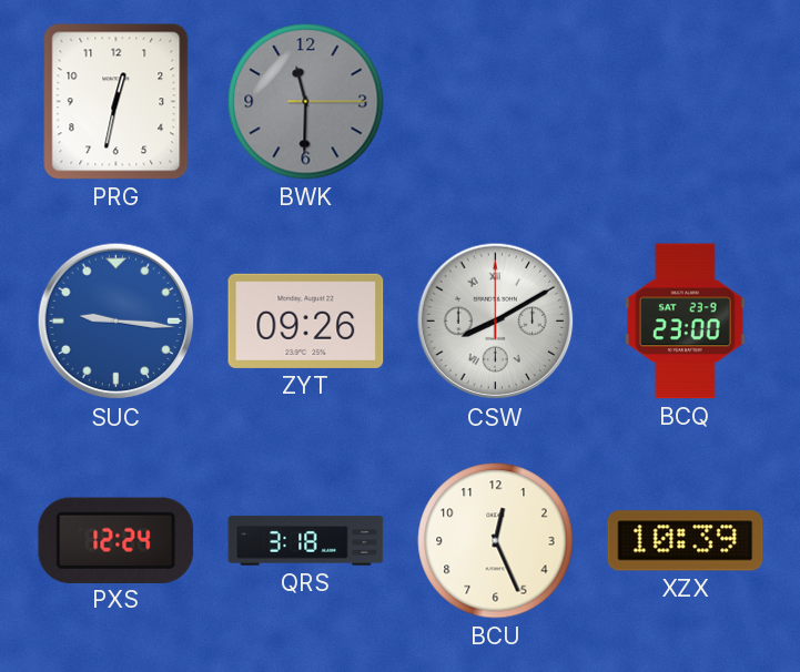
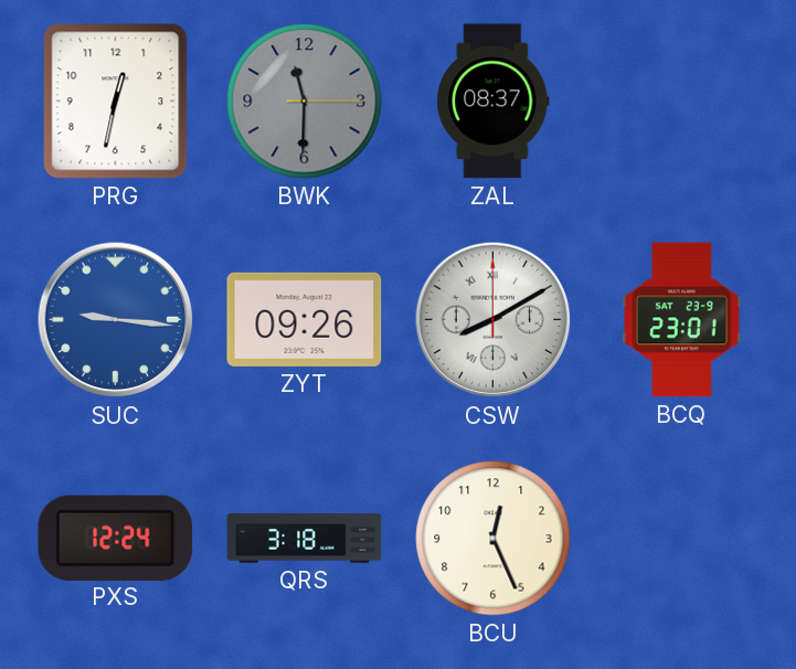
ZAL: none -> 08:37 (493, 102)
BCQ: 23:00 -> 23:01 (682, 320)
XZX: 10:39 -> none (686, 541)
